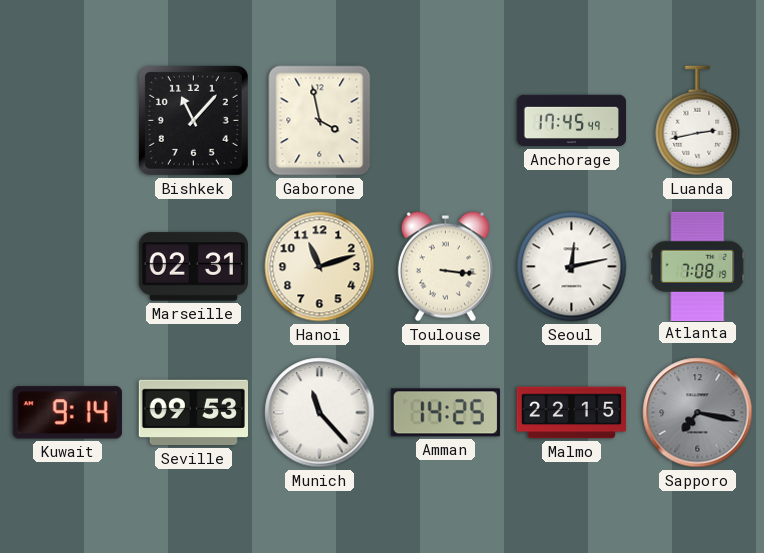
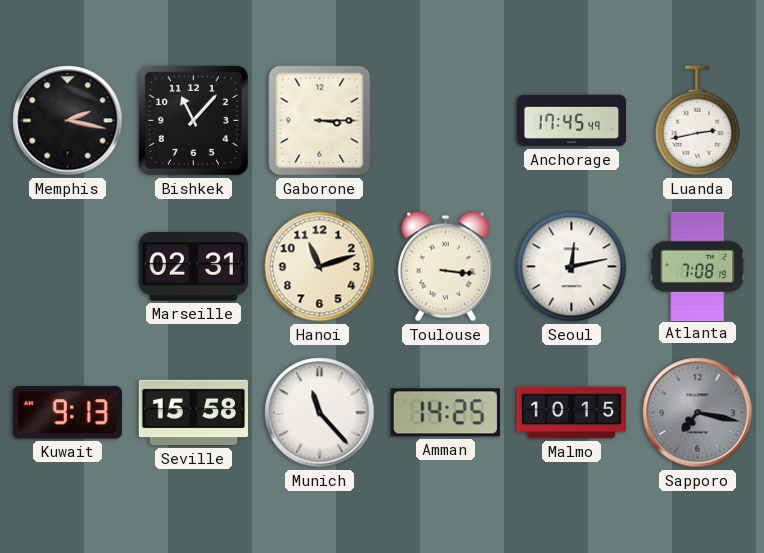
Memphis: none -> 2:17 (68, 121)
Gaborone: 3:58 -> 3:15 (320, 121)
Kuwait: 9:14 -> 9:13 (67, 413)
Seville: 09:53 -> 15:58 (193, 413)
Malmo: 22:15 -> 10:15 (572, 413)
